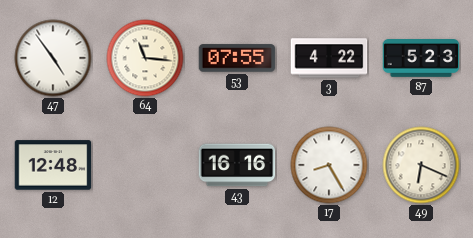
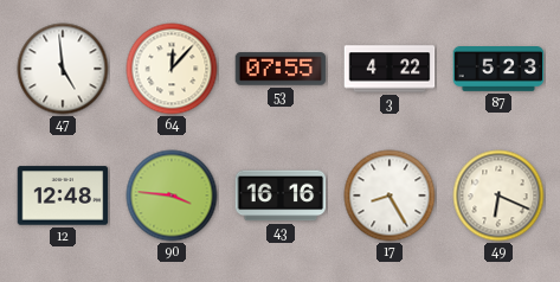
47: 4:54 -> 4:59 (63, 69)
64: 11:16 -> 12:07 (172, 69)
90: none -> 3:46 (172, 196)
